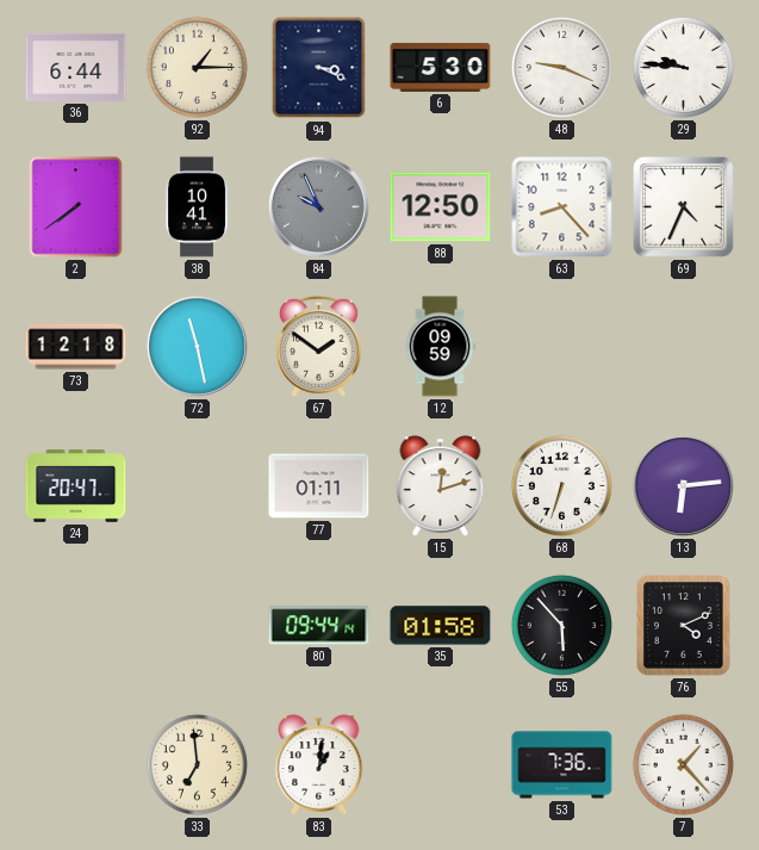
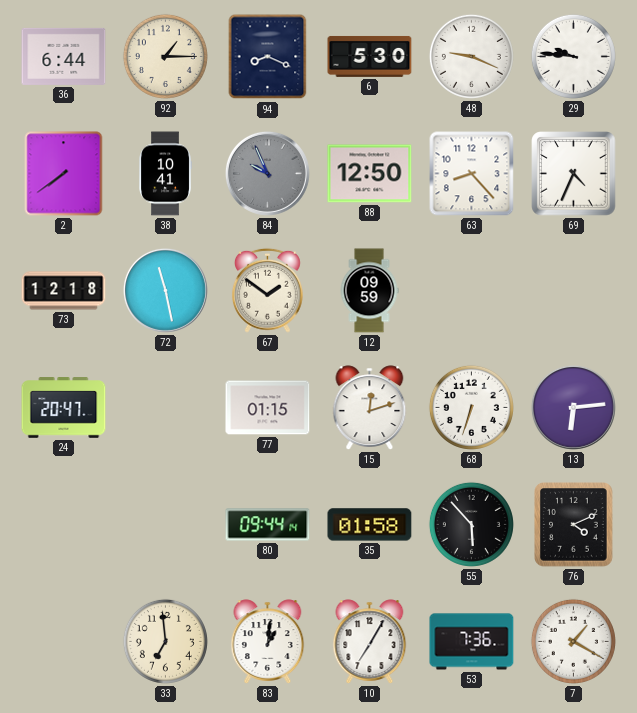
94: 3:19 -> 8:19 (268, 57)
77: 01:11 -> 01:15 (268, 408)
10: none -> 7:05 (370, 642)
7: 1:23 -> 1:20 (573, 641)
